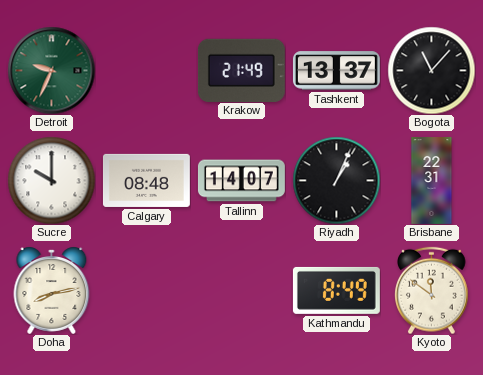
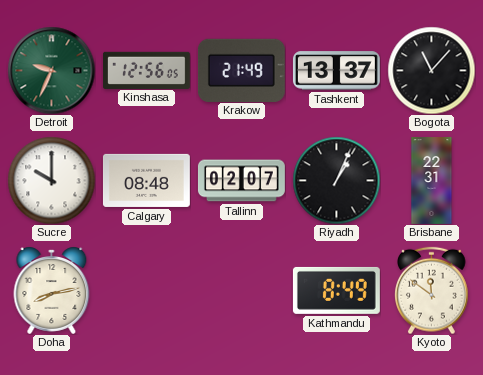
Kinshasa: none -> 12:56 (146, 70)
Tallinn: 14:07 -> 02:07 (241, 181)
